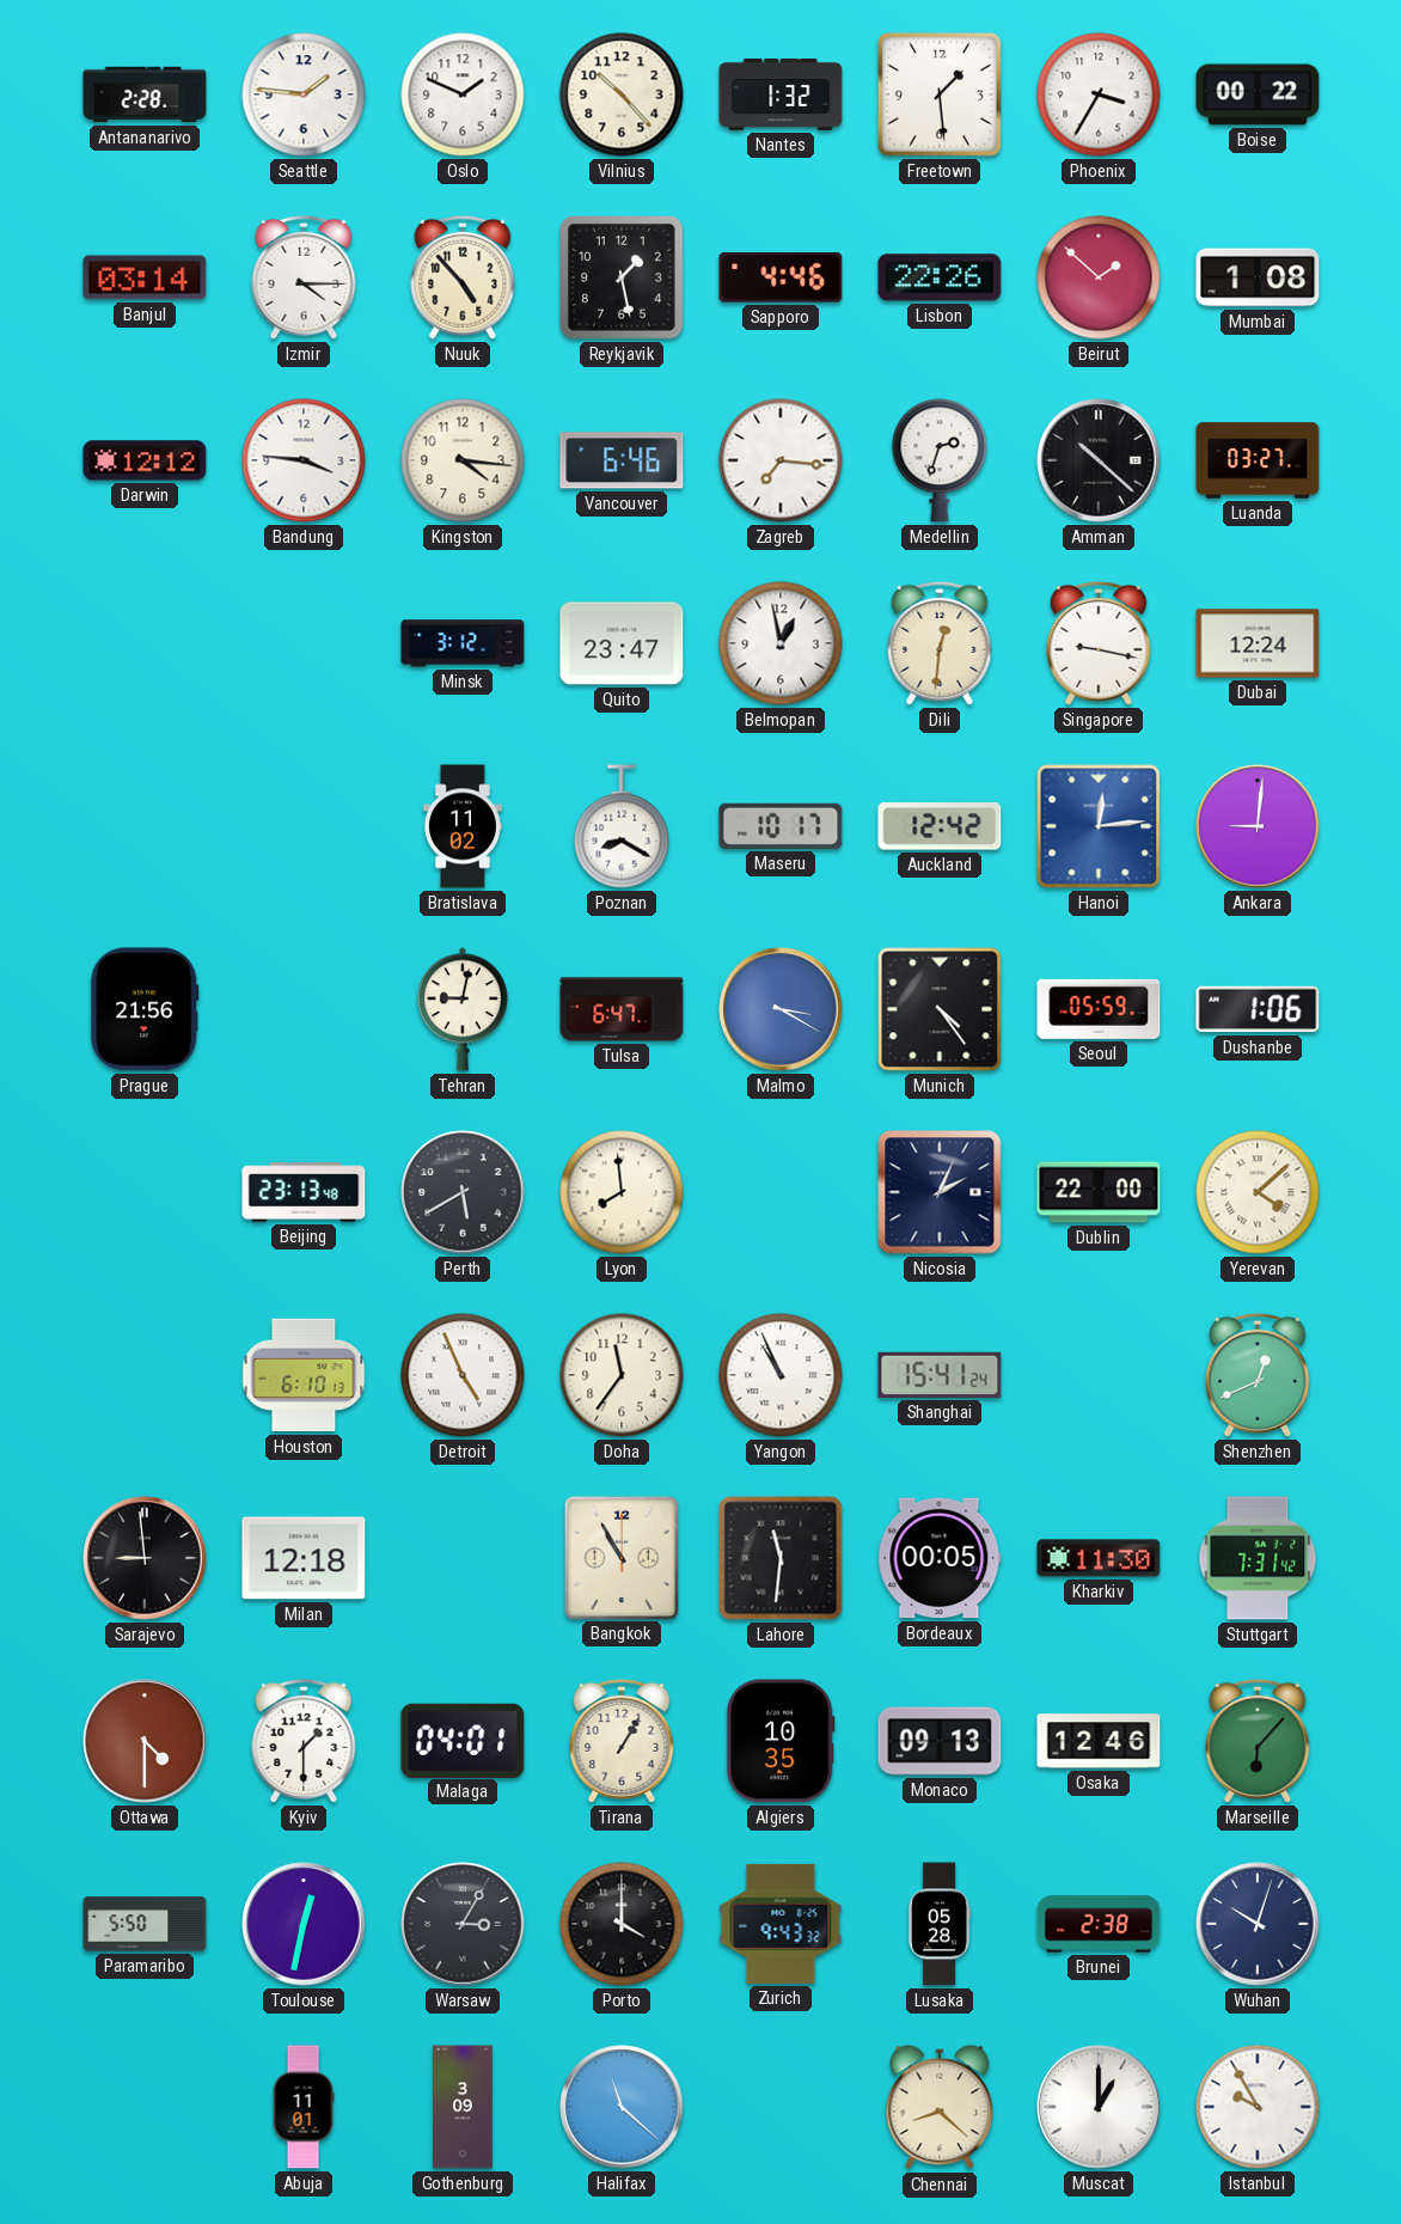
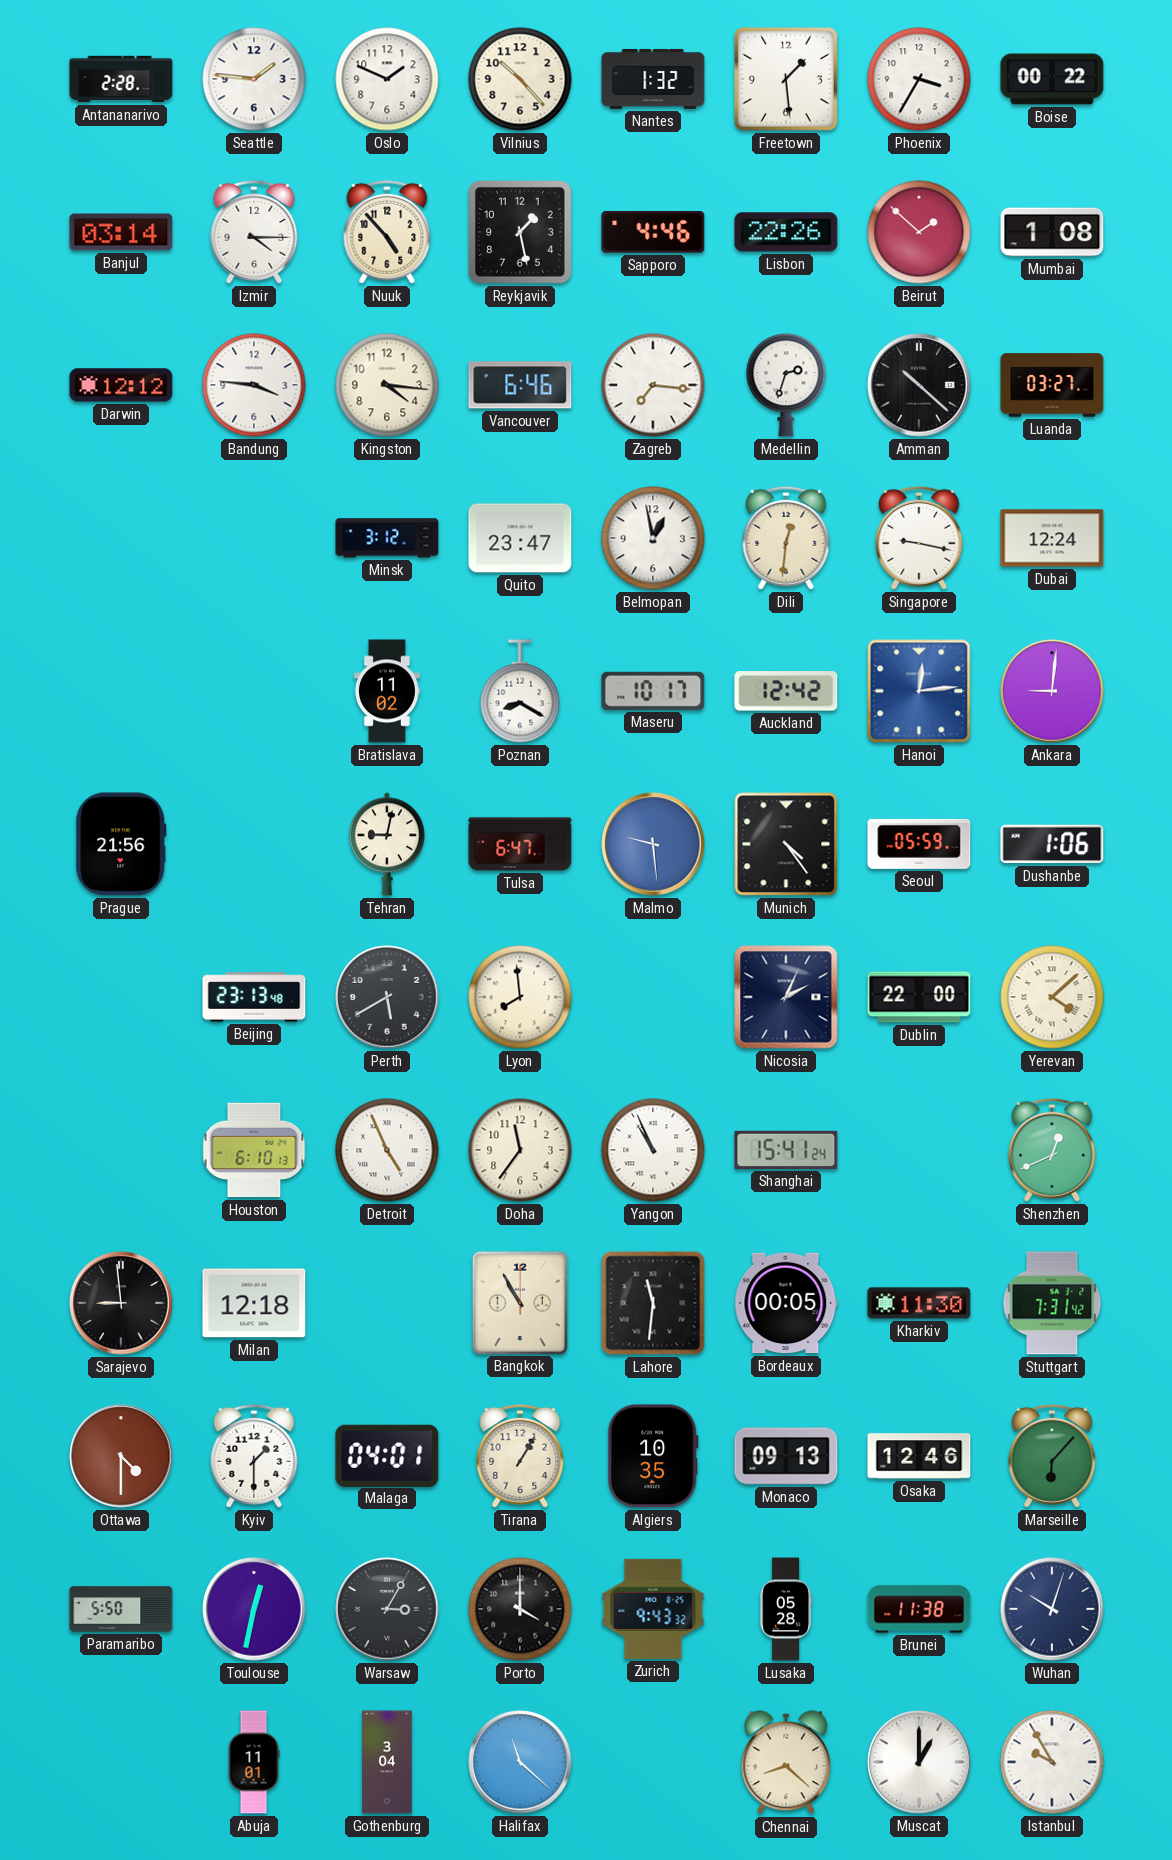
Malmo: 3:20 -> 9:29 (653, 844)
Brunei: 2:38 -> 11:38 (919, 1609)
Gothenburg: 3:09 -> 3:04 (387, 1762)
